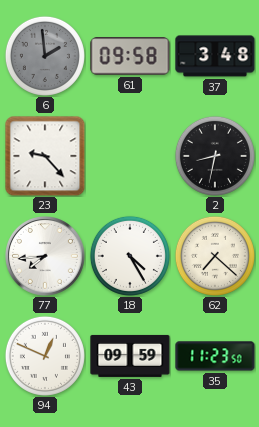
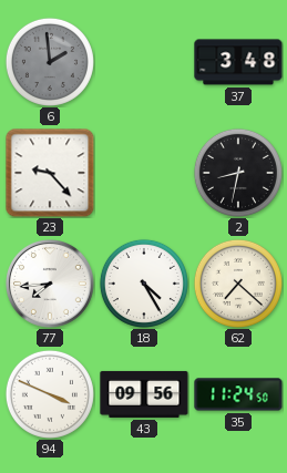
61: 09:58 -> none (130, 56)
94: 12:49 -> 3:49 (50, 394)
43: 09:59 -> 09:56 (144, 394)
35: 11:23 -> 11:24 (238, 394)
